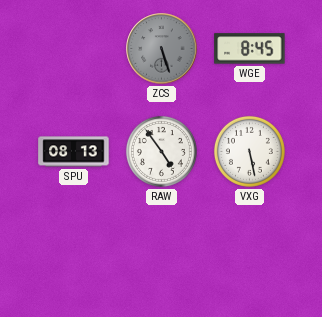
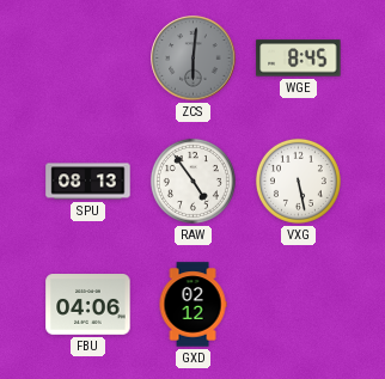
ZCS: 5:27 -> 6:01 (194, 59)
FBU: none -> 04:06 (88, 305)
GXD: none -> 02:12 (192, 305)
